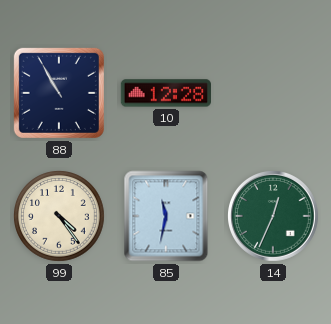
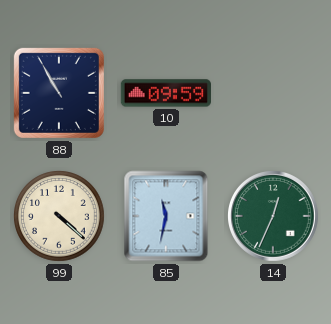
10: 12:28 -> 09:59 (165, 93)
99: 4:24 -> 4:22 (59, 216)
